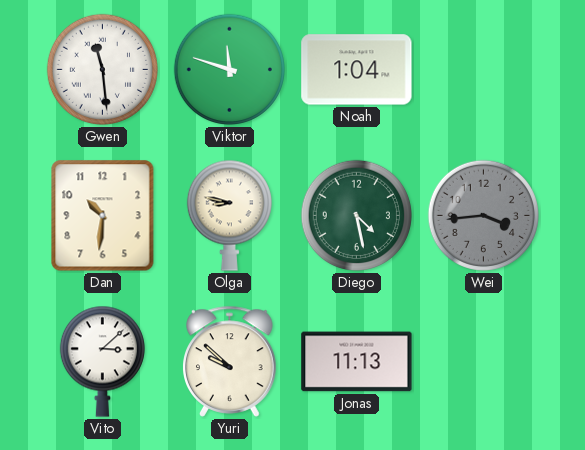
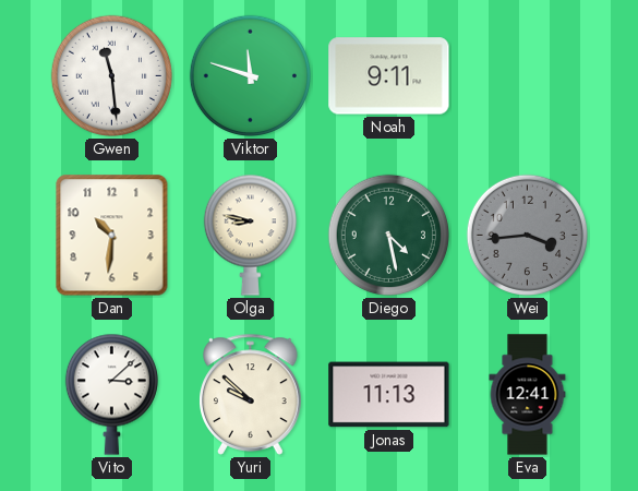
Noah: 1:04 -> 9:11 (389, 76)
Eva: none -> 12:41 (528, 395)
